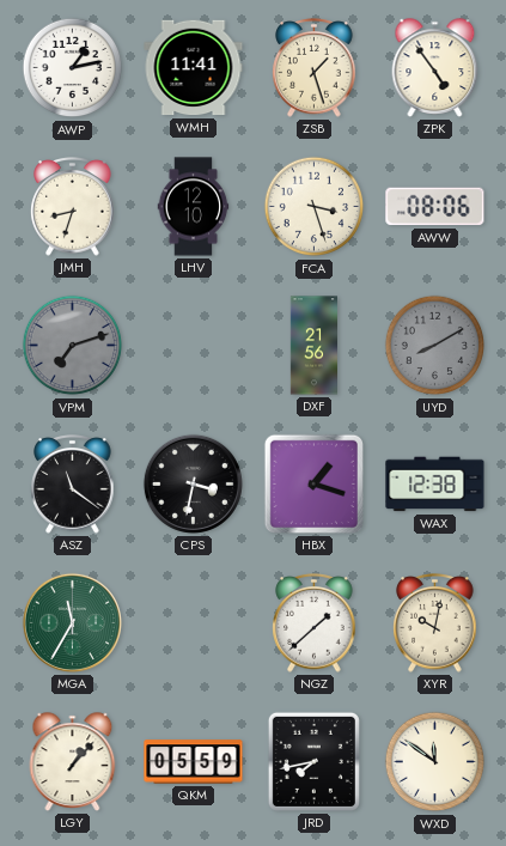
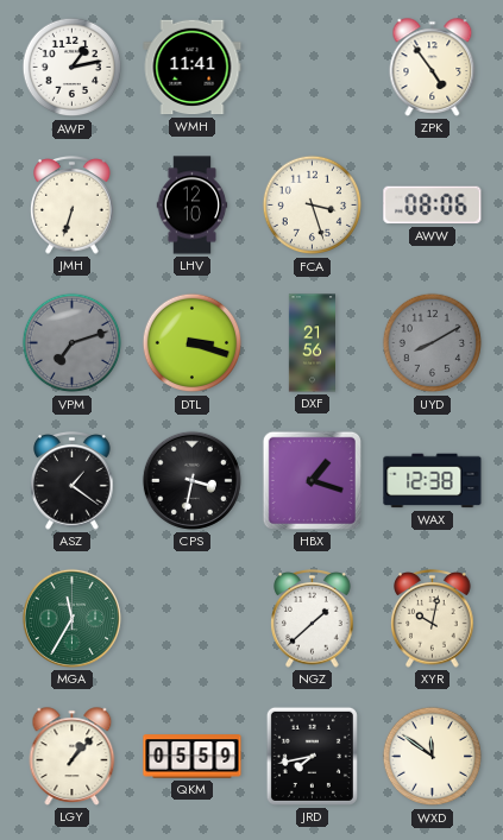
ZSB: 1:27 -> none (315, 68)
JMH: 8:33 -> 6:33 (73, 206)
DTL: none -> 3:18 (193, 343)
ASZ: 11:21 -> 1:21 (73, 481)
